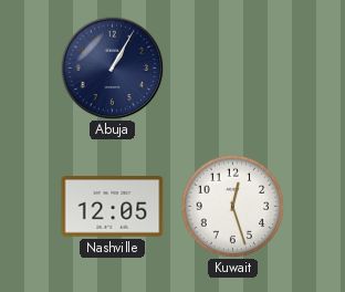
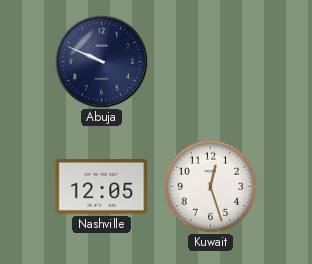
Abuja: 1:05 -> 9:49 (101, 61)
